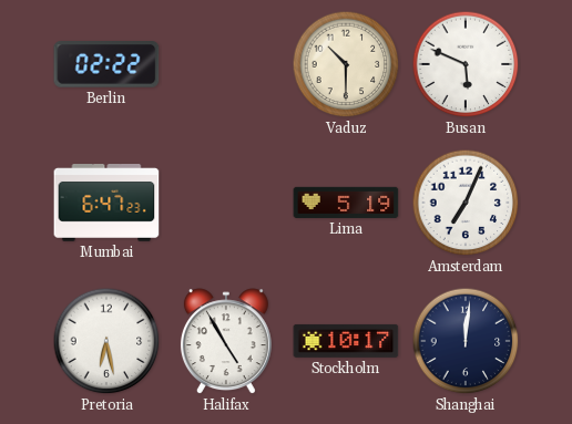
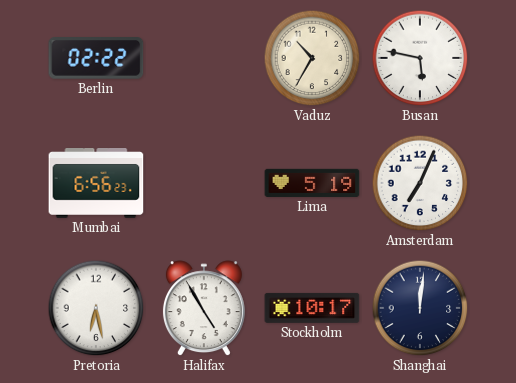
Vaduz: 10:30 -> 10:35 (312, 58)
Busan: 5:49 -> 5:47 (420, 58)
Mumbai: 6:47 -> 6:56 (96, 184)
